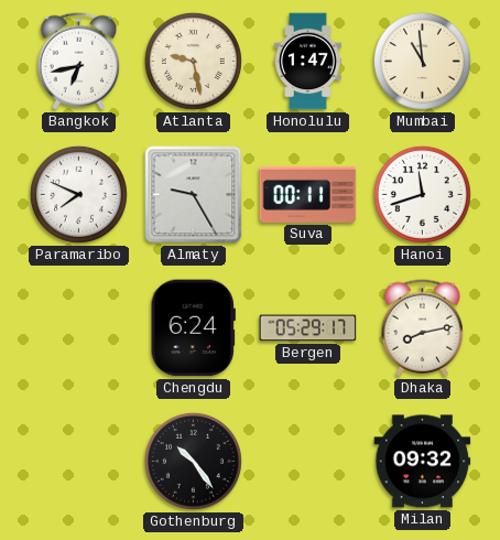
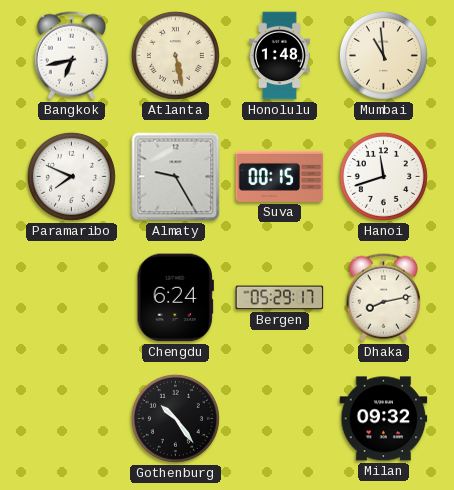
Atlanta: 9:28 -> 5:28 (175, 55)
Honolulu: 1:47 -> 1:48 (280, 56)
Suva: 00:11 -> 00:15 (280, 176)
